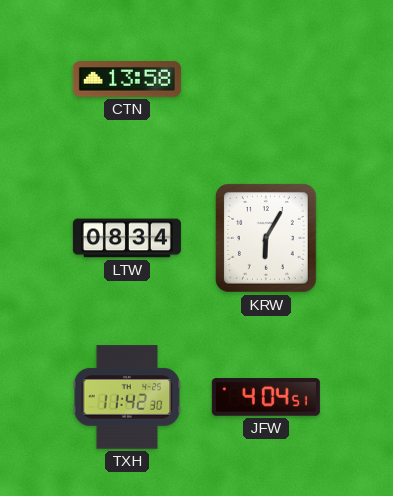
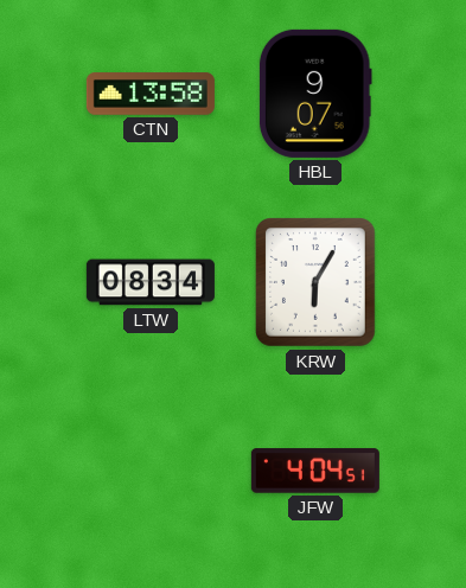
HBL: none -> 9:07 (315, 94)
TXH: 11:42 -> none (127, 397)
